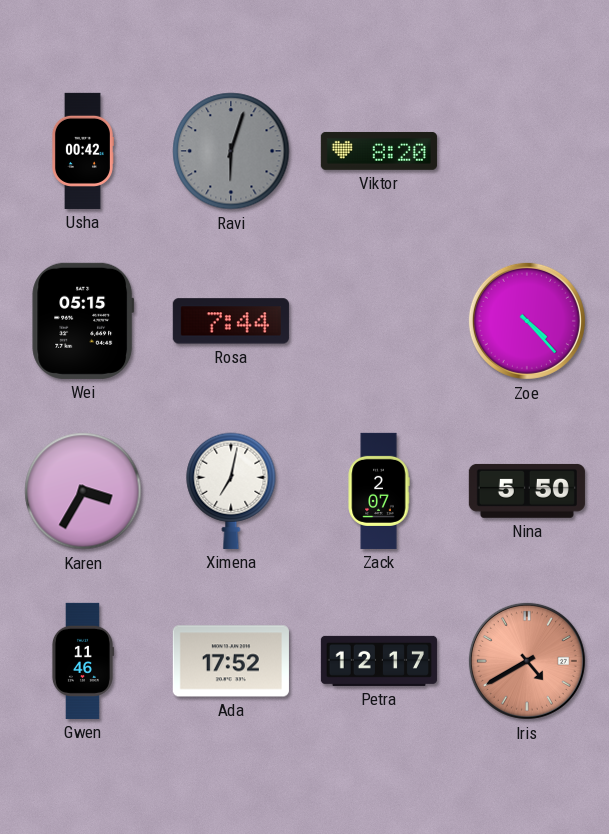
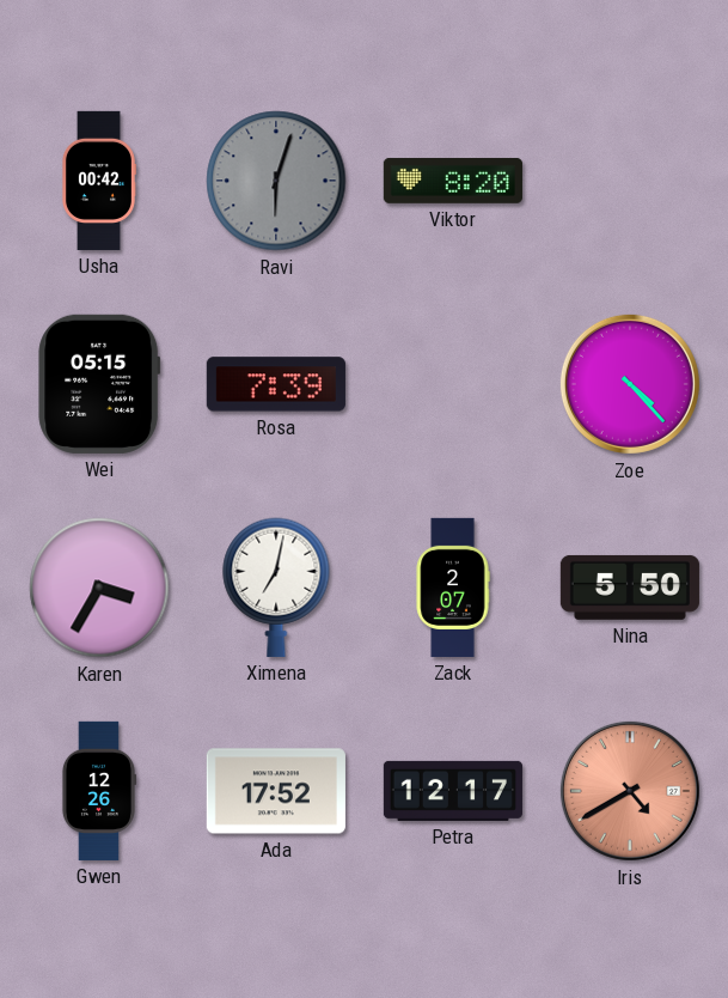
Rosa: 7:44 -> 7:39 (276, 384)
Gwen: 11:46 -> 12:26 (98, 791)
